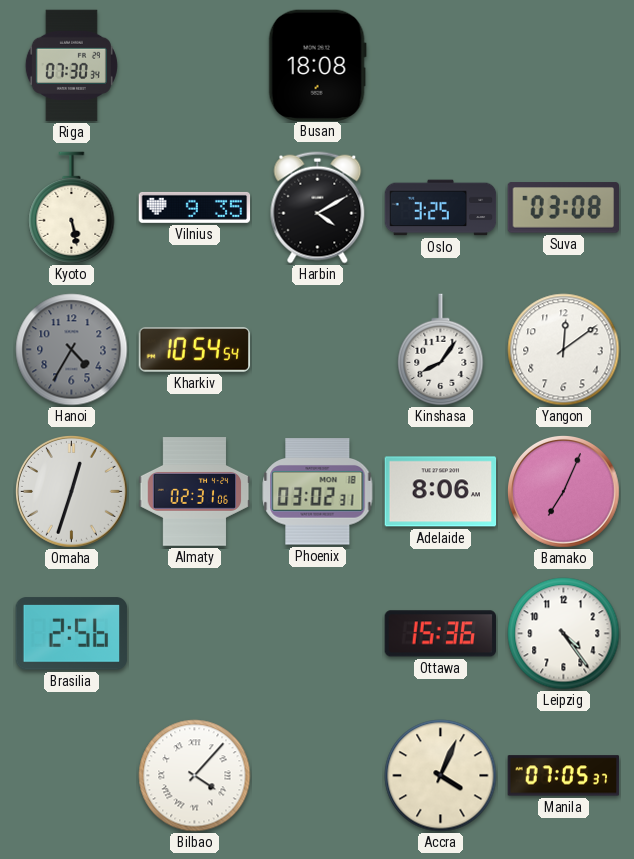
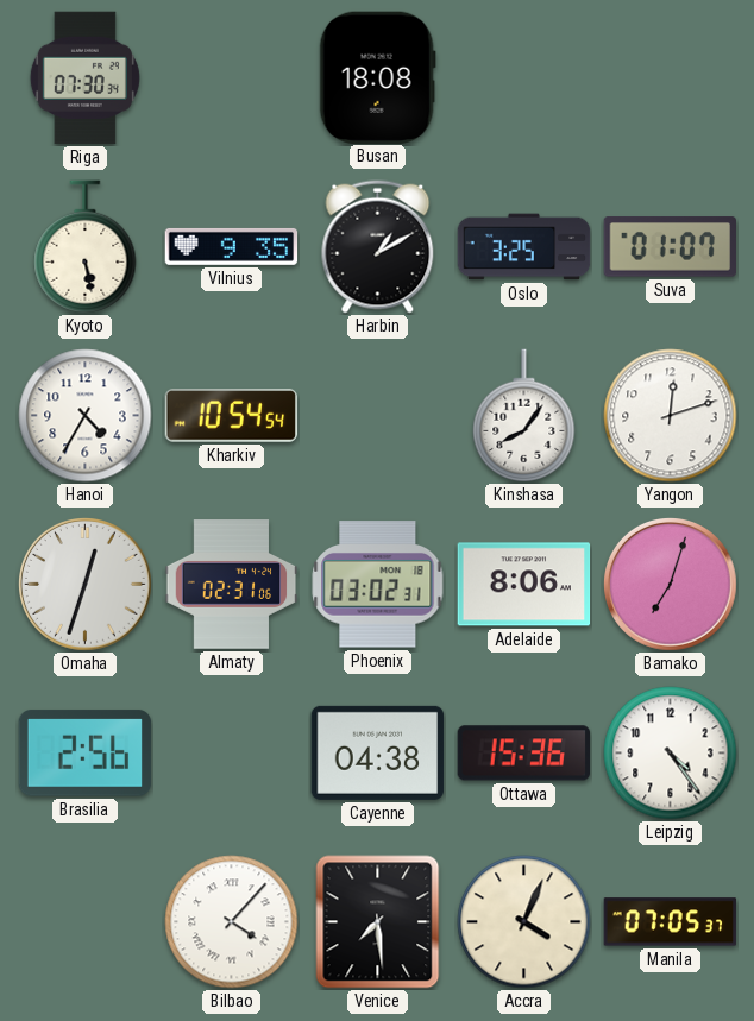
Harbin: 4:10 -> 1:10 (378, 247)
Suva: 03:08 -> 01:07 (670, 247)
Hanoi dial: grey -> white (86, 416)
Yangon: 12:09 -> 12:12 (671, 416)
Bamako: 7:04 -> 7:03 (671, 585)
Cayenne: none -> 04:38 (378, 752)
Venice: none -> 7:29 (378, 922)
